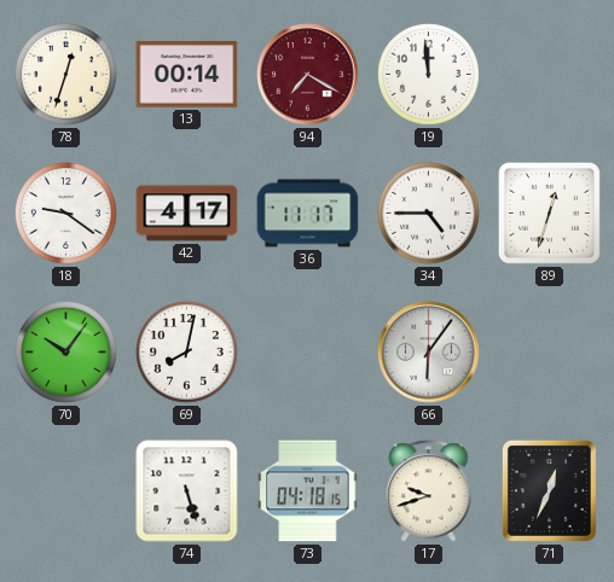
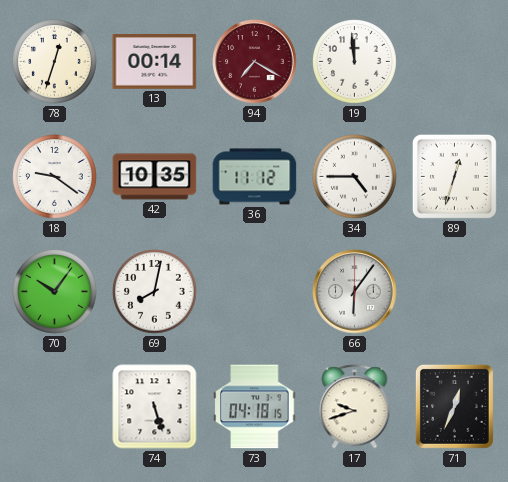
42: 4:17 -> 10:35 (155, 177)
36: 11:17 -> 11:12 (255, 177)
